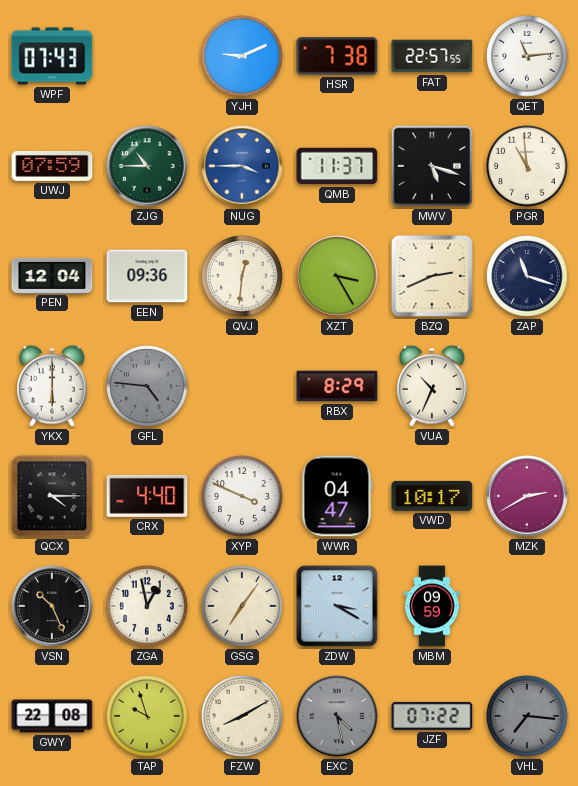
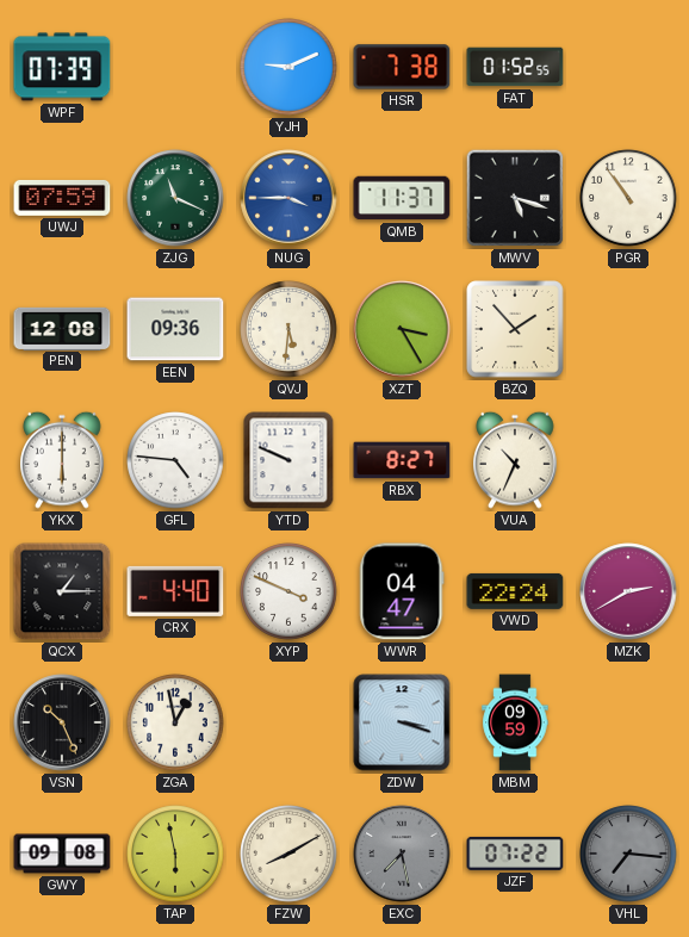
WPF: 07:43 -> 07:39 (62, 67)
FAT: 22:57 -> 01:52 (515, 67)
QET: 11:14 -> none (527, 56)
ZJG: 10:45 -> 11:19 (175, 198)
PGR: 10:59 -> 10:54 (628, 198)
PEN: 12:04 -> 12:08 (62, 328)
QVJ: 12:31 -> 5:31 (288, 329)
BZQ: 2:41 -> 1:53 (515, 329)
ZAP: 11:18 -> none (527, 276)
GFL dial: grey -> white (175, 460)
YTD: none -> 9:49 (288, 460)
RBX: 8:29 -> 8:27 (402, 460)
QCX: 4:15 -> 1:15 (62, 591)
VWD: 10:17 -> 22:24 (515, 591)
GSG: 7:06 -> none (242, 606)
ZDW: 3:20 -> 3:18 (402, 722)
GWY: 22:08 -> 09:08 (62, 854)
TAP: 9:57 -> 5:58 (175, 854)
EXC: 4:28 -> 7:28 (402, 854)
